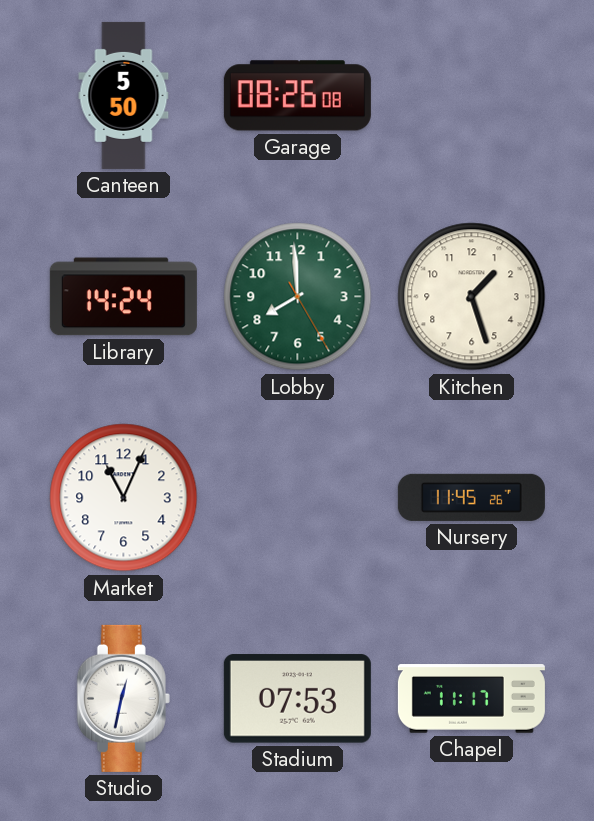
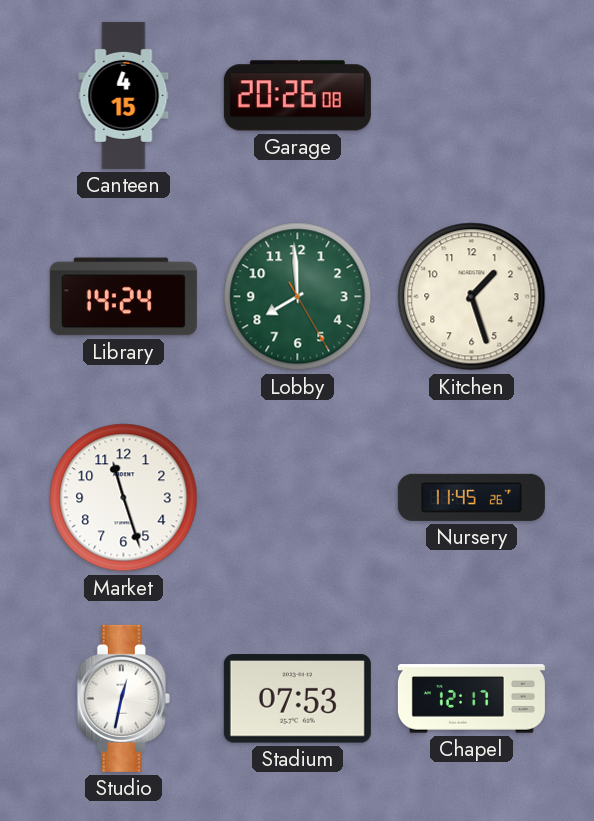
Canteen: 5:50 -> 4:15 (124, 95)
Garage: 08:26 -> 20:26 (297, 96)
Market: 11:04 -> 11:27 (124, 498)
Chapel: 11:17 -> 12:17 (471, 699)
